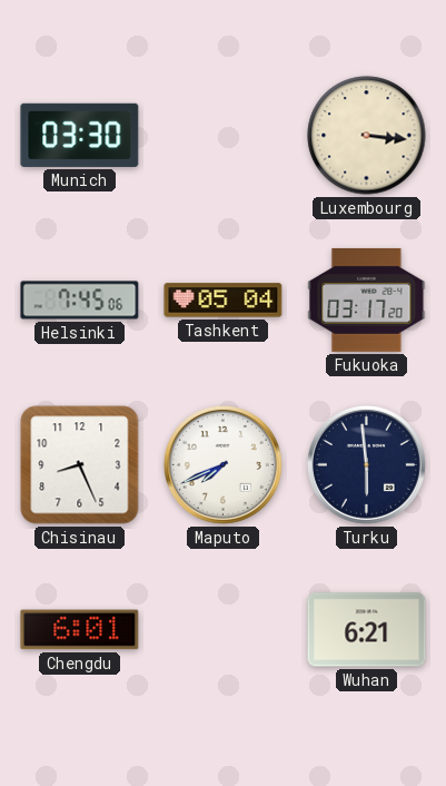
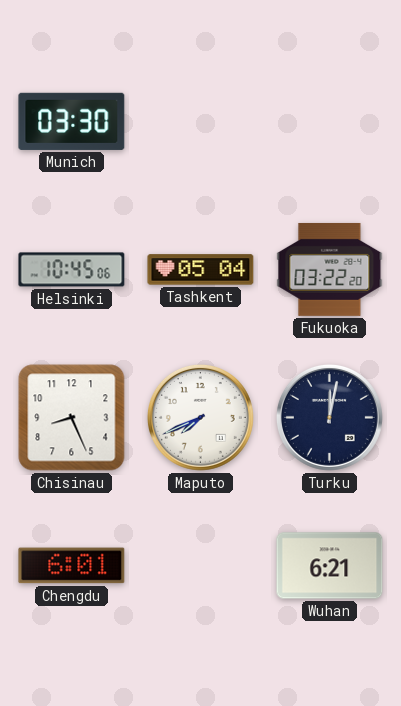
Luxembourg: 3:16 -> none (367, 136)
Helsinki: 7:45 -> 10:45 (72, 270)
Fukuoka: 03:17 -> 03:22 (330, 269)
Turku: 5:59 -> 12:02 (329, 417)
